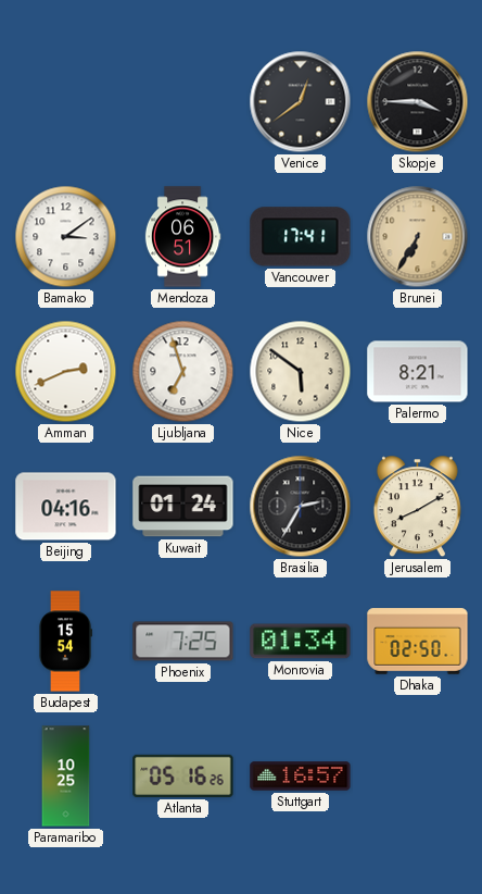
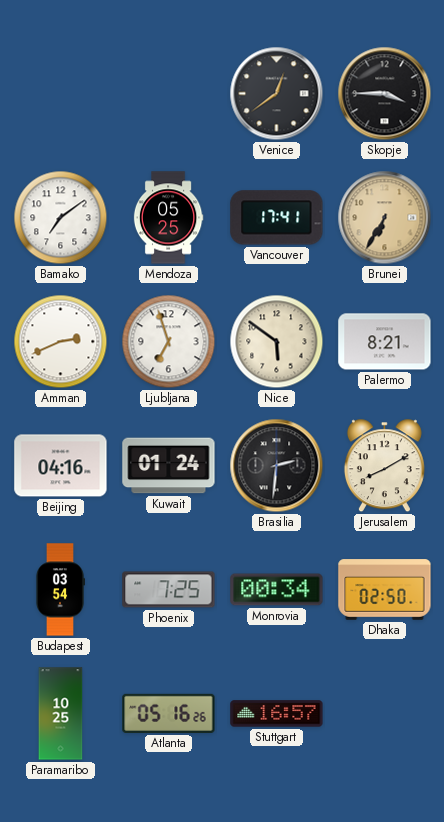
Bamako: 3:09 -> 7:09 (61, 218)
Mendoza: 06:51 -> 05:25 (168, 218)
Brasilia: 2:35 -> 2:31 (277, 466)
Budapest: 15:54 -> 03:54 (59, 590)
Monrovia: 01:34 -> 00:34 (277, 590)
